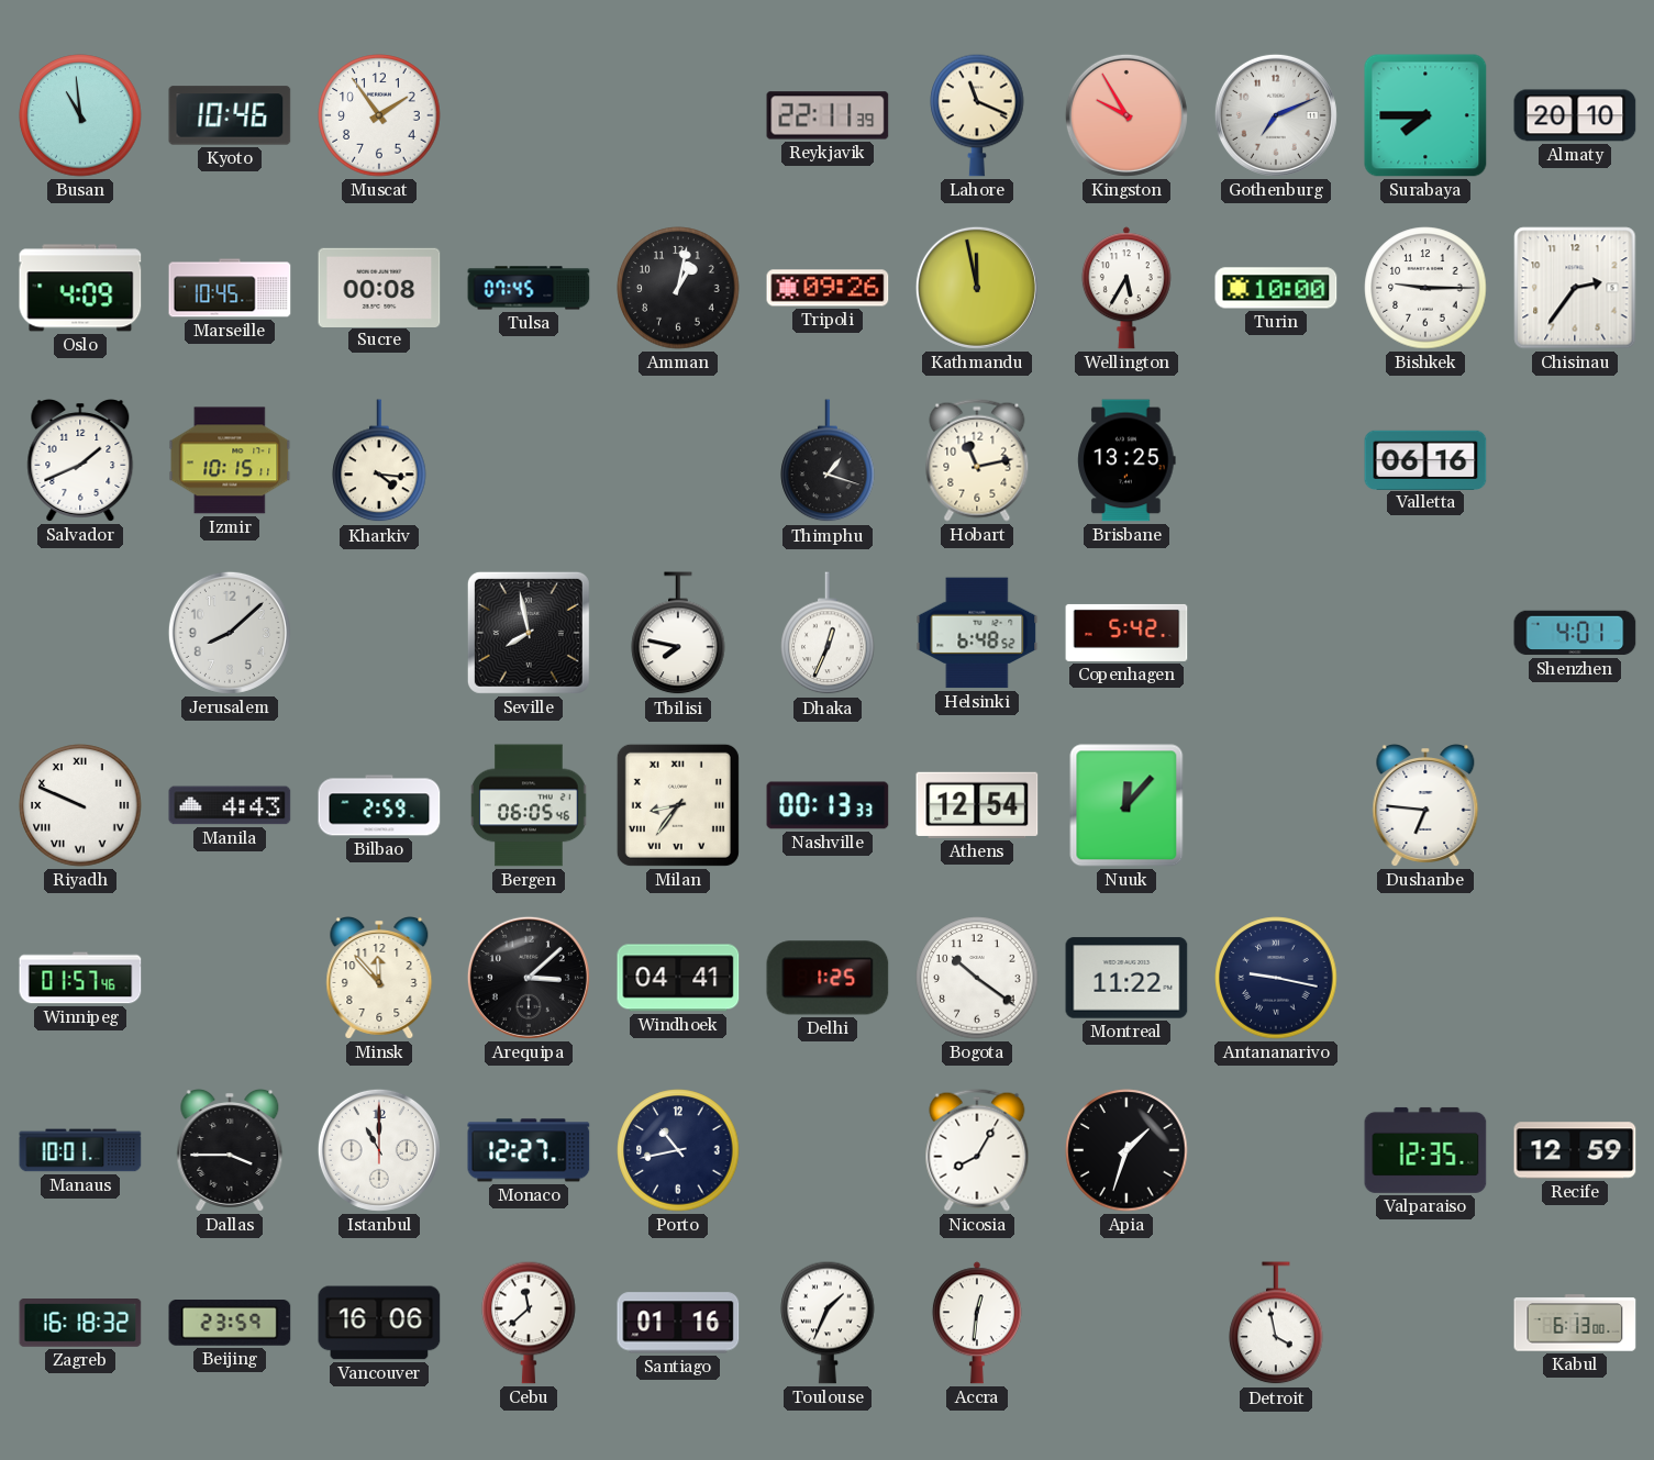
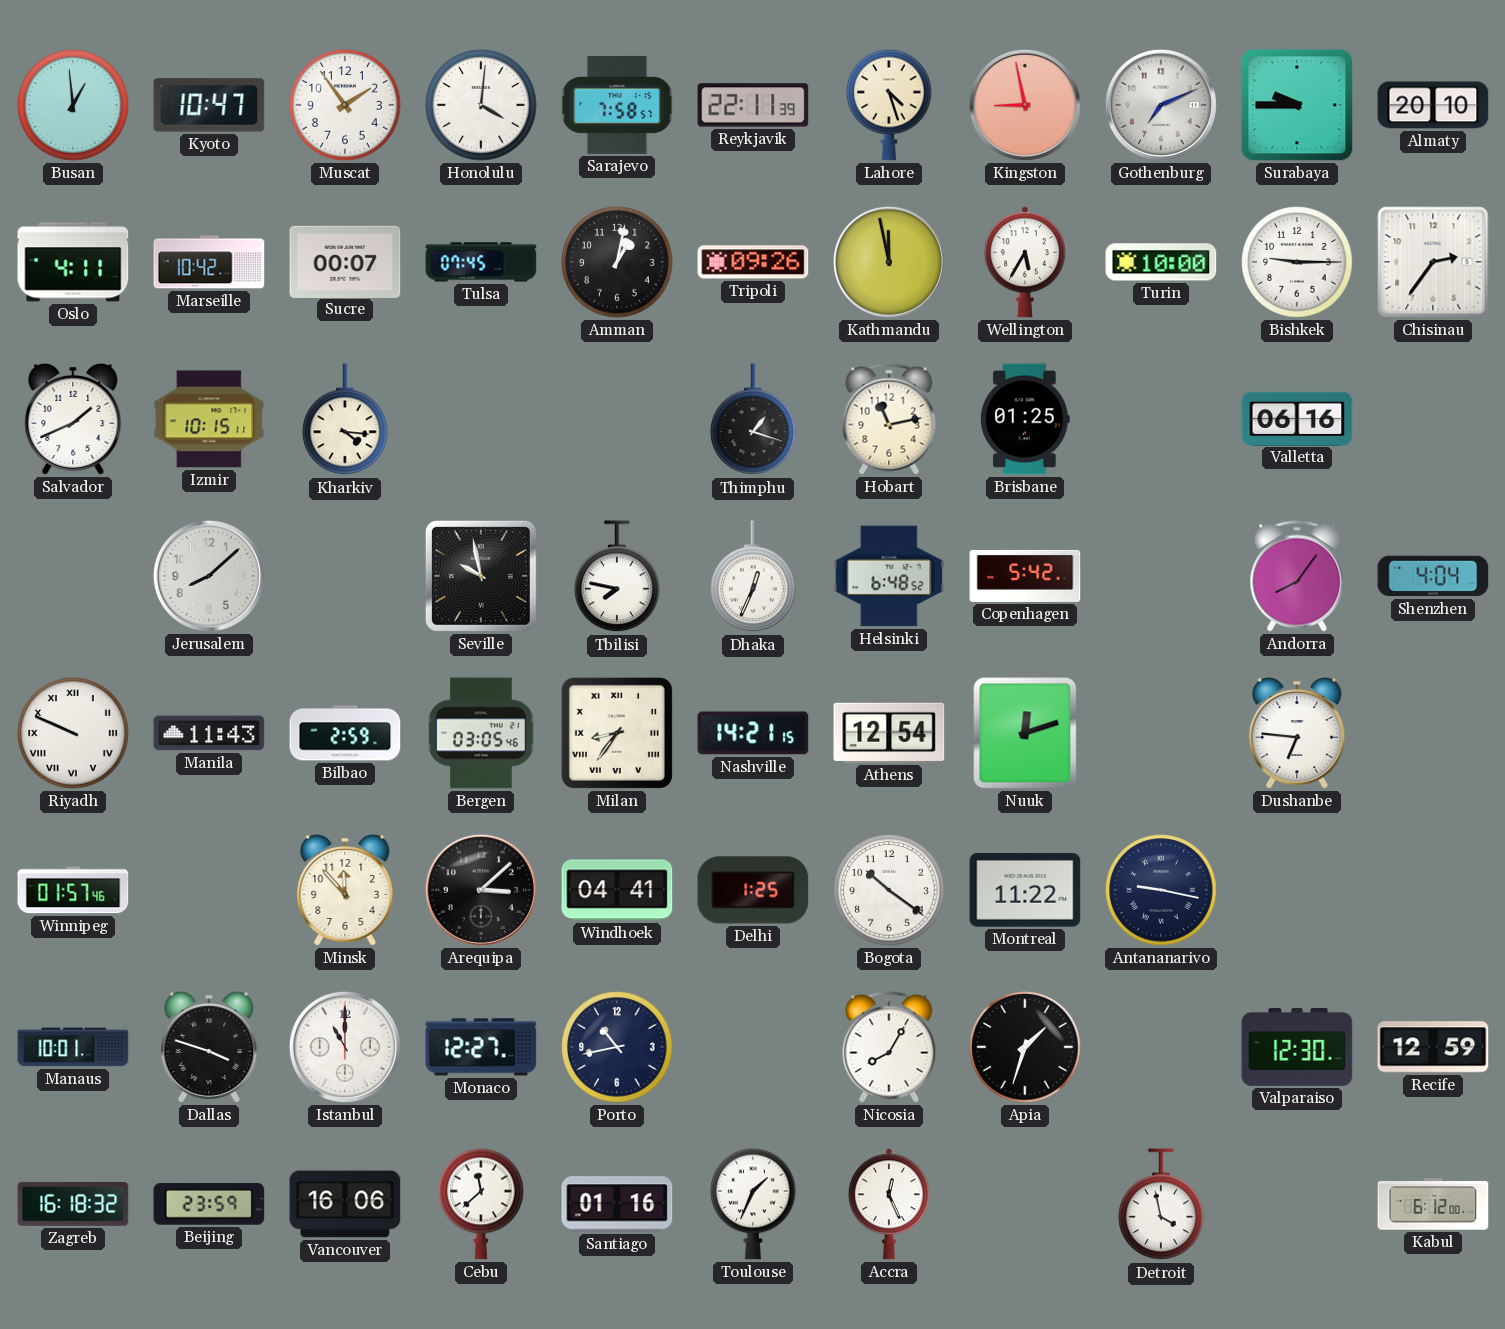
Busan: 10:59 -> 12:59 (73, 105)
Kyoto: 10:46 -> 10:47 (209, 105)
Honolulu: none -> 4:01 (481, 105)
Sarajevo: none -> 7:58 (617, 105)
Lahore: 11:19 -> 4:27 (889, 105)
Kingston: 9:55 -> 8:58 (1025, 105)
Surabaya: 7:45 -> 9:45 (1297, 105)
Oslo: 4:09 -> 4:11 (73, 262)
Marseille: 10:45 -> 10:42 (209, 262)
Sucre: 00:08 -> 00:07 (345, 261)
Brisbane: 13:25 -> 01:25 (1025, 419)
Seville: 7:58 -> 9:58 (481, 576)
Andorra: none -> 8:06 (1297, 576)
Shenzhen: 4:01 -> 4:04 (1433, 576)
Manila: 4:43 -> 11:43 (209, 733)
Bergen: 06:05 -> 03:05 (481, 733)
Nashville: 00:13 -> 14:21 (753, 733)
Nuuk: 12:07 -> 12:12 (1025, 733)
Dallas: 3:45 -> 3:48 (209, 1048)
Valparaiso: 12:35 -> 12:30 (1297, 1047)
Accra: 12:31 -> 12:26 (889, 1204)
Kabul: 6:13 -> 6:12 (1433, 1204)
